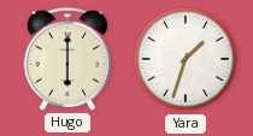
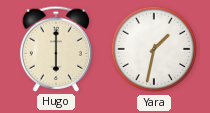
Yara: 1:33 -> 1:32 (154, 49)
